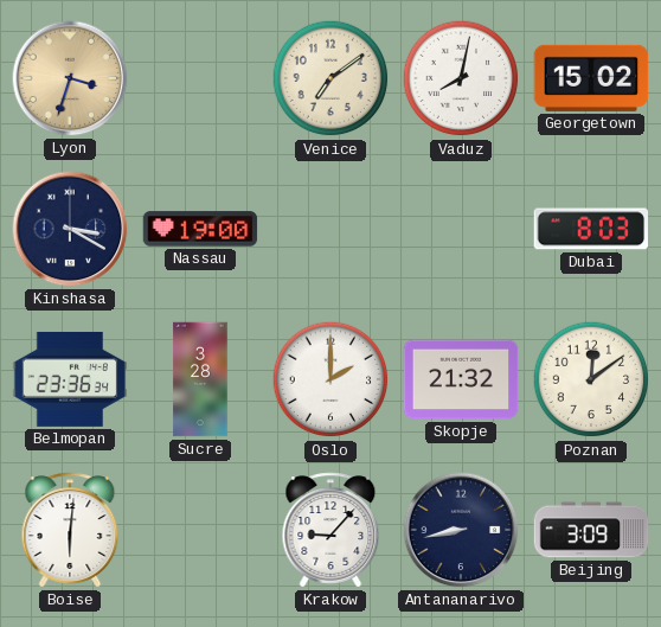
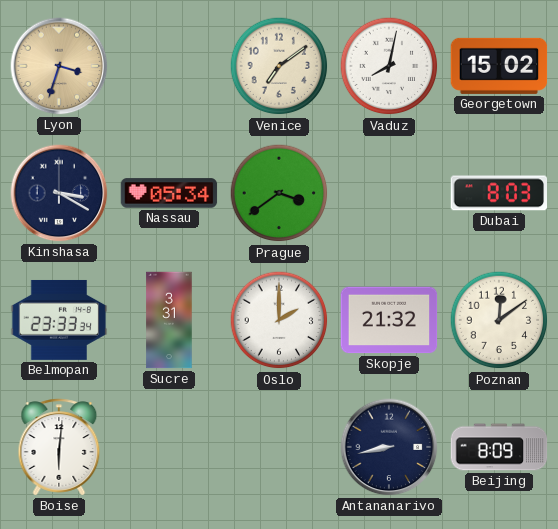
Nassau: 19:00 -> 05:34 (169, 193)
Prague: none -> 3:39 (279, 193)
Belmopan: 23:36 -> 23:33 (59, 320)
Sucre: 3:28 -> 3:31 (169, 320)
Krakow: 9:07 -> none (330, 530)
Beijing: 3:09 -> 8:09 (499, 447)
